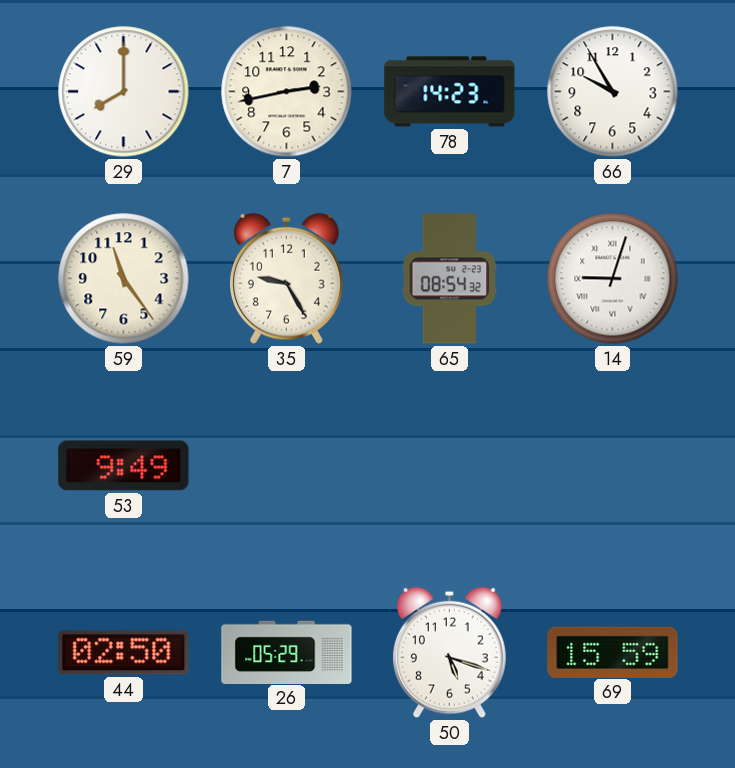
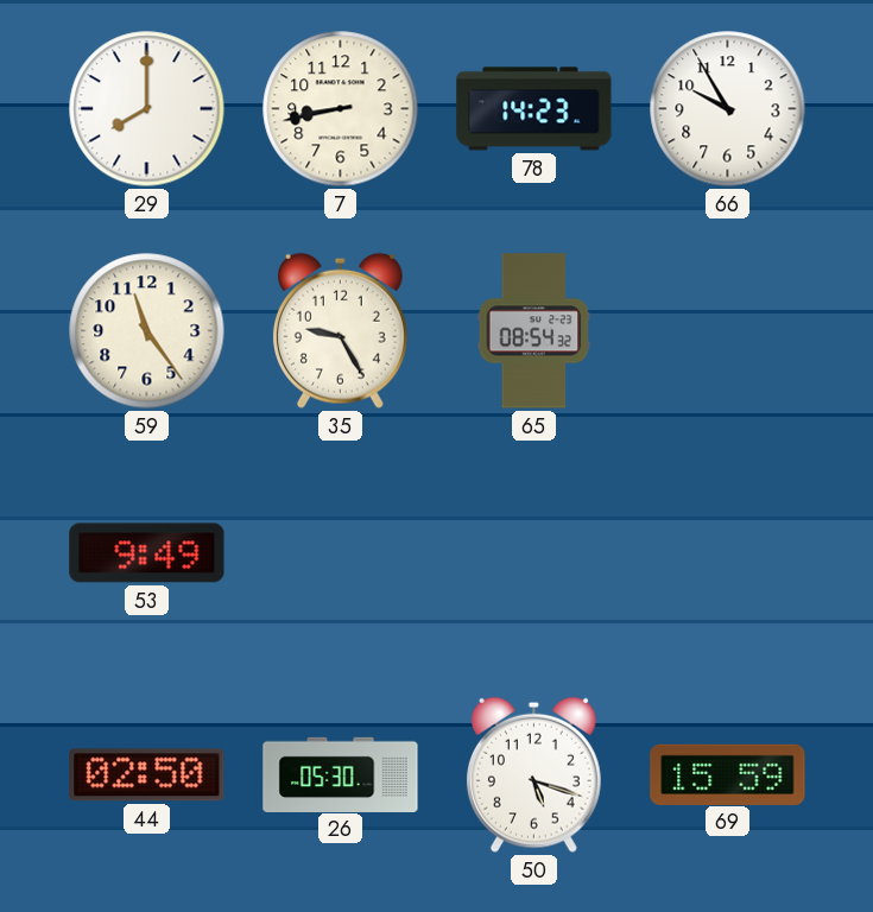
7: 2:43 -> 8:43 (341, 109)
14: 9:03 -> none (613, 279)
26: 05:29 -> 05:30 (341, 774)
